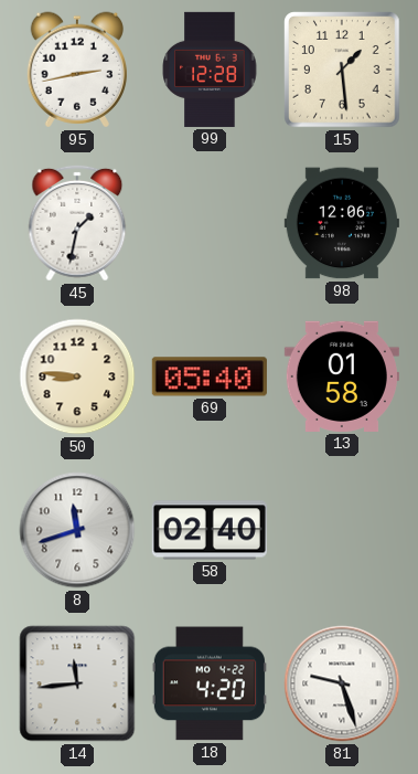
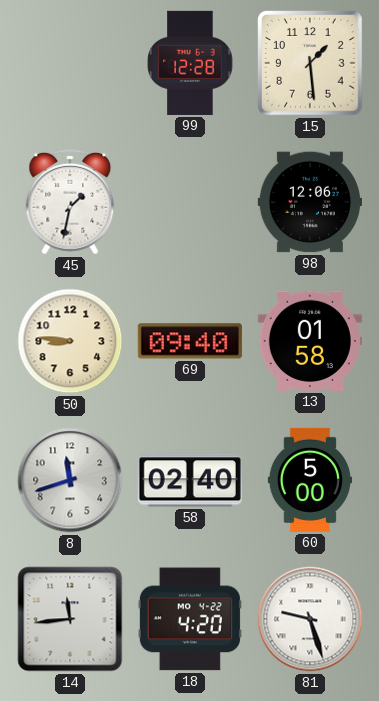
95: 2:43 -> none (76, 70)
69: 05:40 -> 09:40 (190, 341)
60: none -> 5:00 (310, 480)
